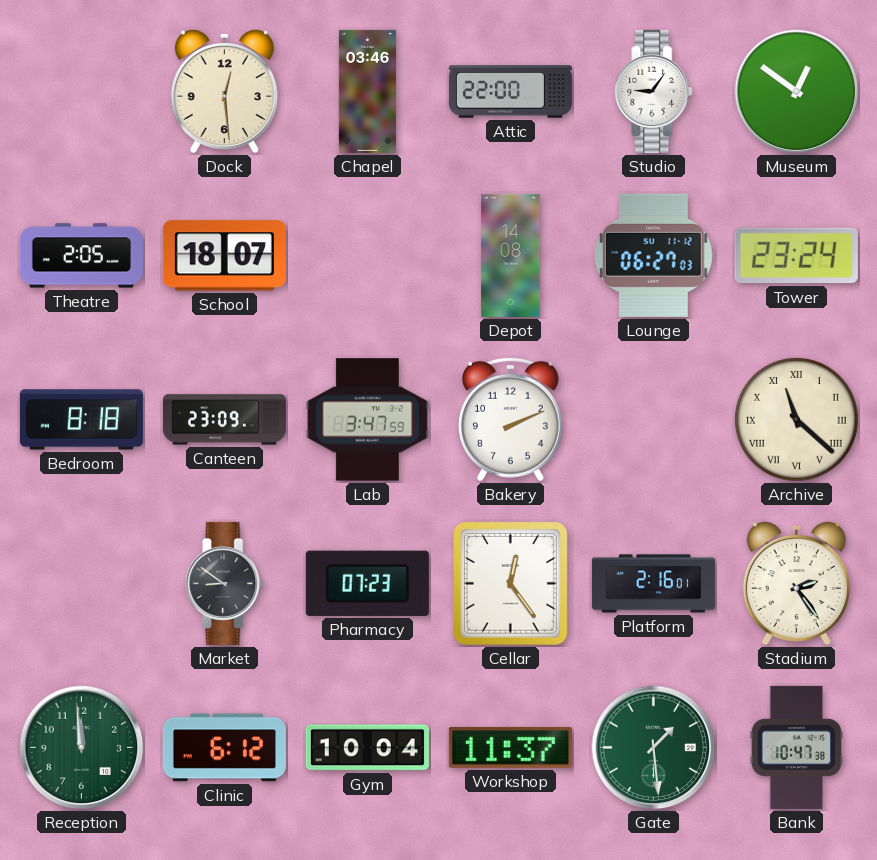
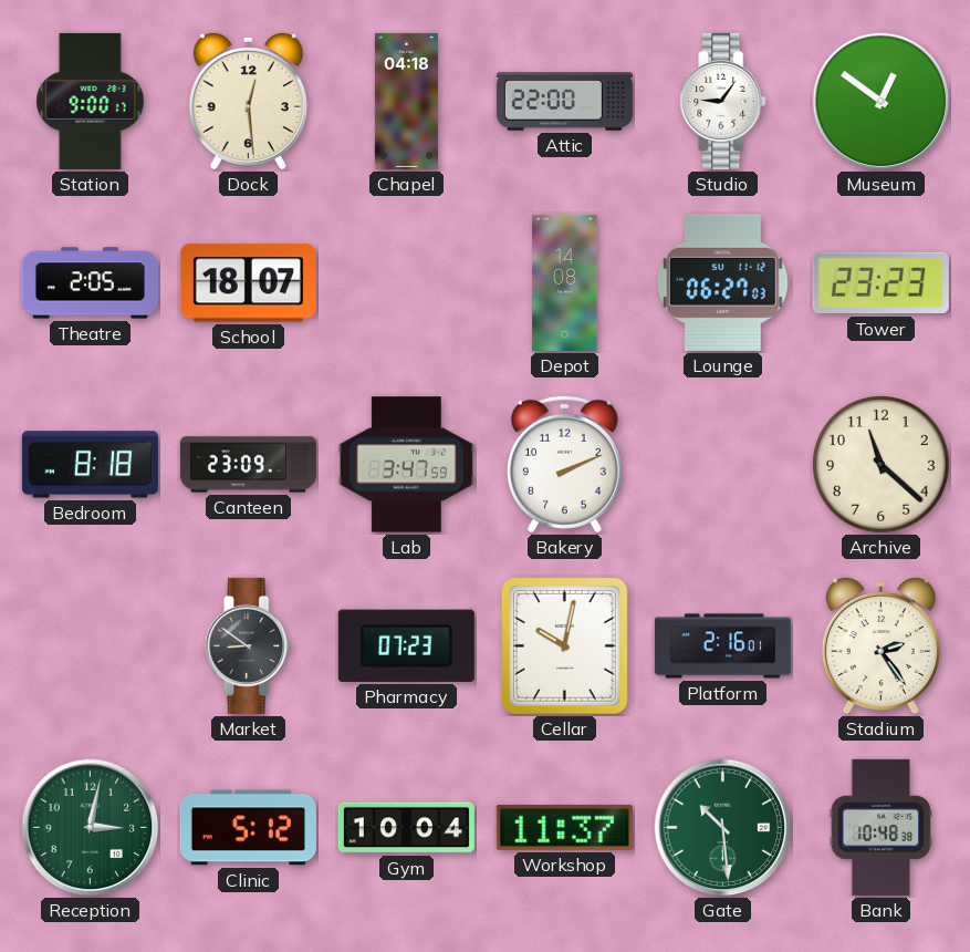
Station: none -> 9:00 (91, 101)
Chapel: 03:46 -> 04:18 (406, 101)
Tower: 23:24 -> 23:23 (880, 283)
Archive numerals: Roman -> Arabic (882, 465)
Cellar: 12:24 -> 10:02 (564, 645)
Reception: 11:59 -> 3:02 (91, 828)
Clinic: 6:12 -> 5:12 (248, 828)
Gate: 1:29 -> 10:29 (723, 828)
Bank: 10:47 -> 10:48 (880, 827)
